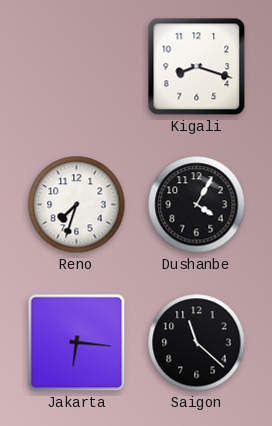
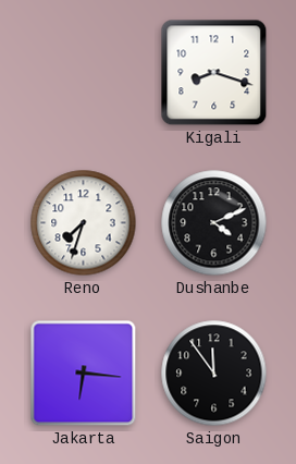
Dushanbe: 4:05 -> 4:11 (214, 223)
Saigon: 11:22 -> 11:54 (214, 374)
